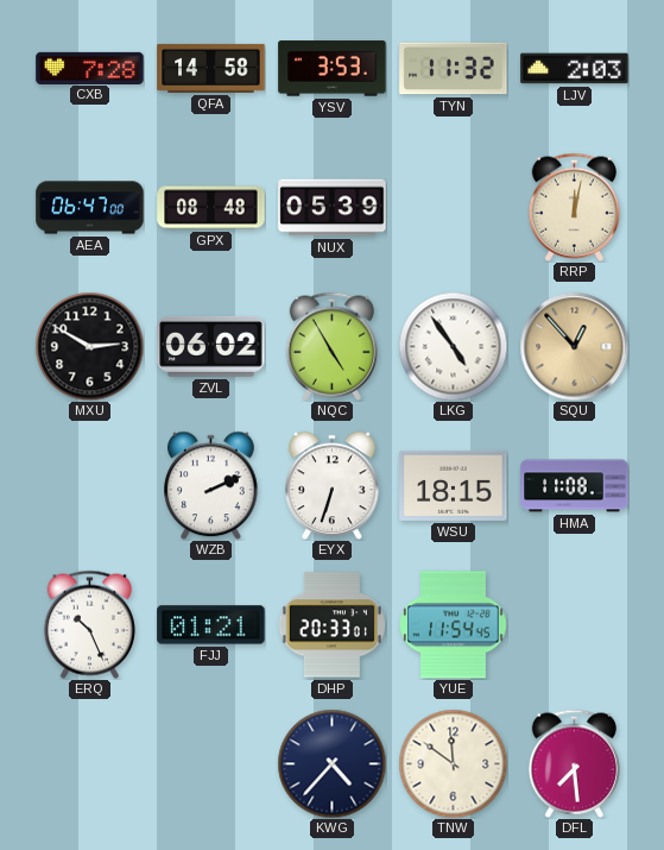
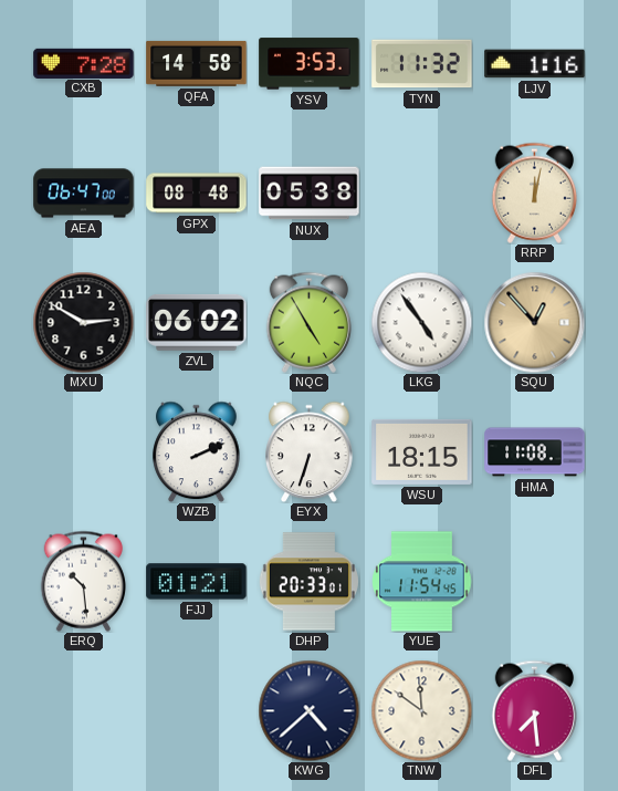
LJV: 2:03 -> 1:16 (535, 64)
NUX: 05:39 -> 05:38 (310, 194)
ERQ: 10:26 -> 10:29 (83, 581)
KWG: 4:37 -> 4:38 (308, 710)
